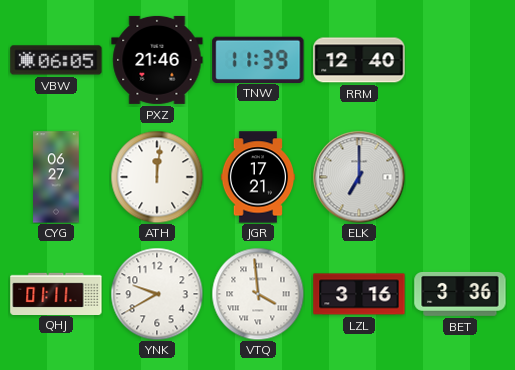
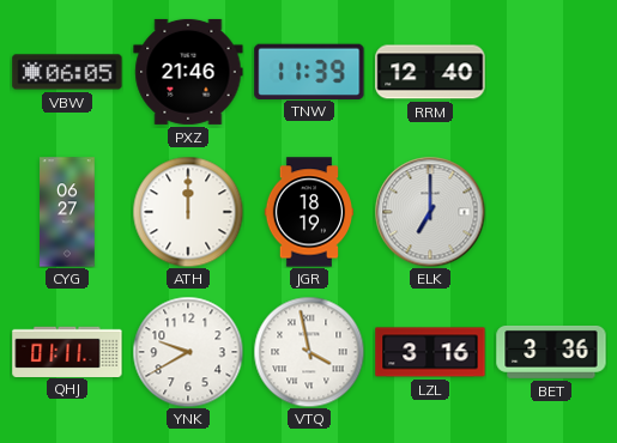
ATH: 12:01 -> 12:00 (188, 212)
JGR: 17:21 -> 18:19 (309, 212)
VTQ: 3:59 -> 3:58 (309, 352)
